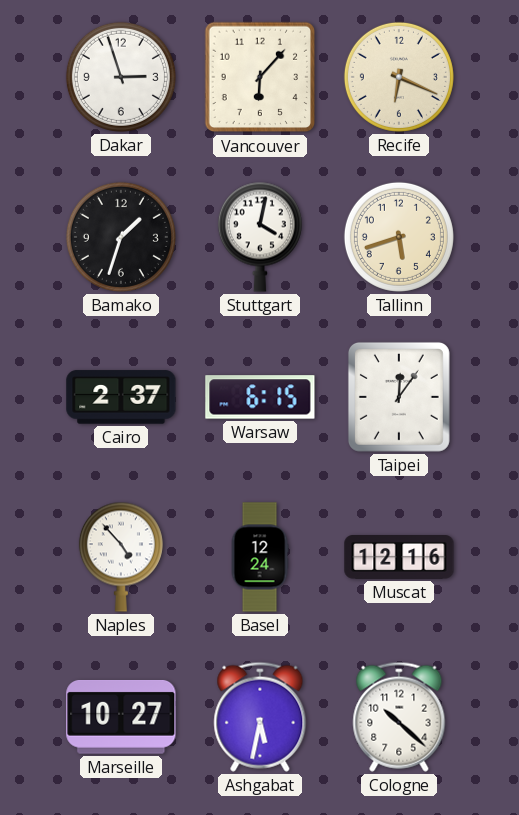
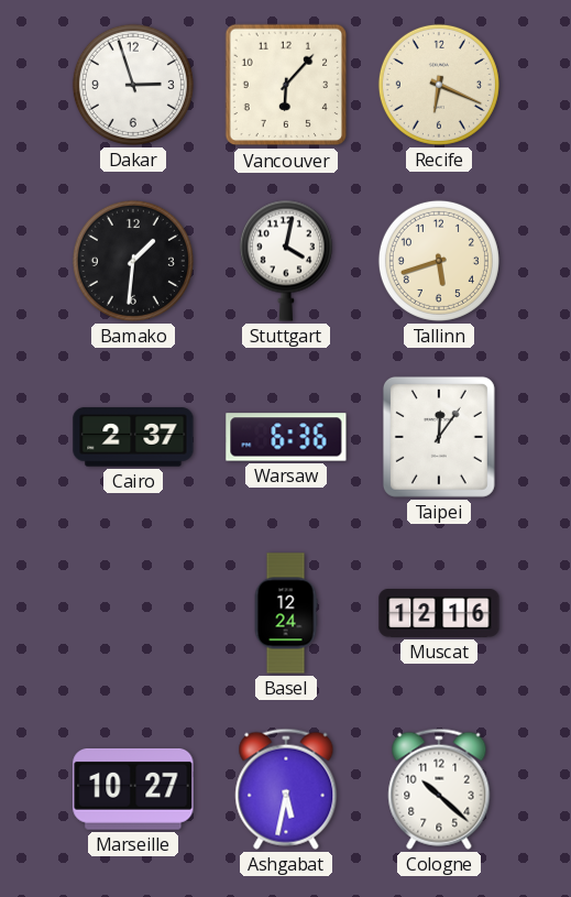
Bamako: 1:33 -> 1:31 (133, 261)
Warsaw: 6:15 -> 6:36 (286, 437)
Naples: 4:53 -> none (121, 557)
